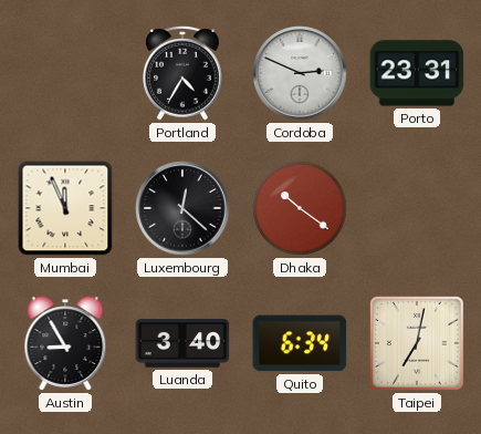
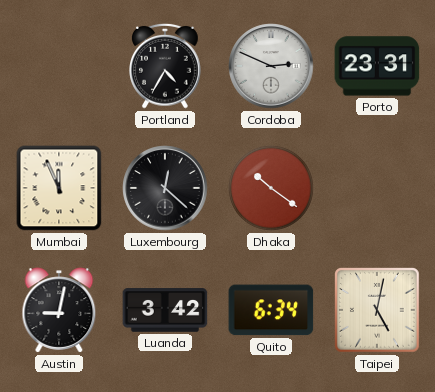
Austin: 8:55 -> 9:02 (59, 310)
Luanda: 3:40 -> 3:42 (165, 310)
Taipei: 7:02 -> 5:02 (378, 311)
